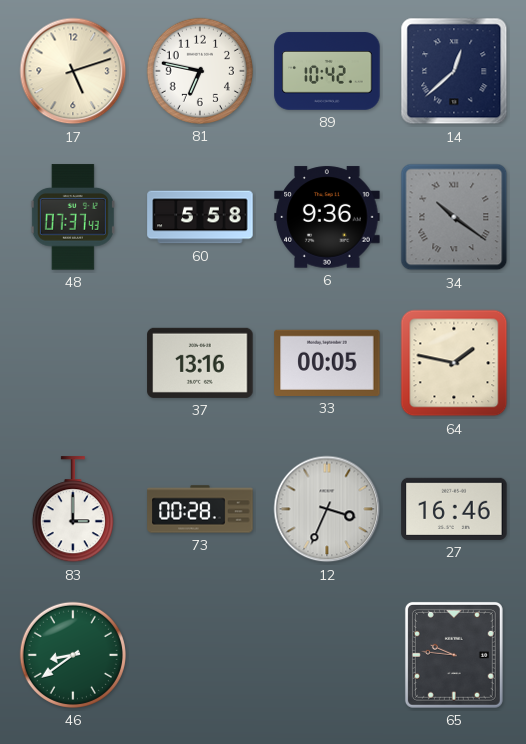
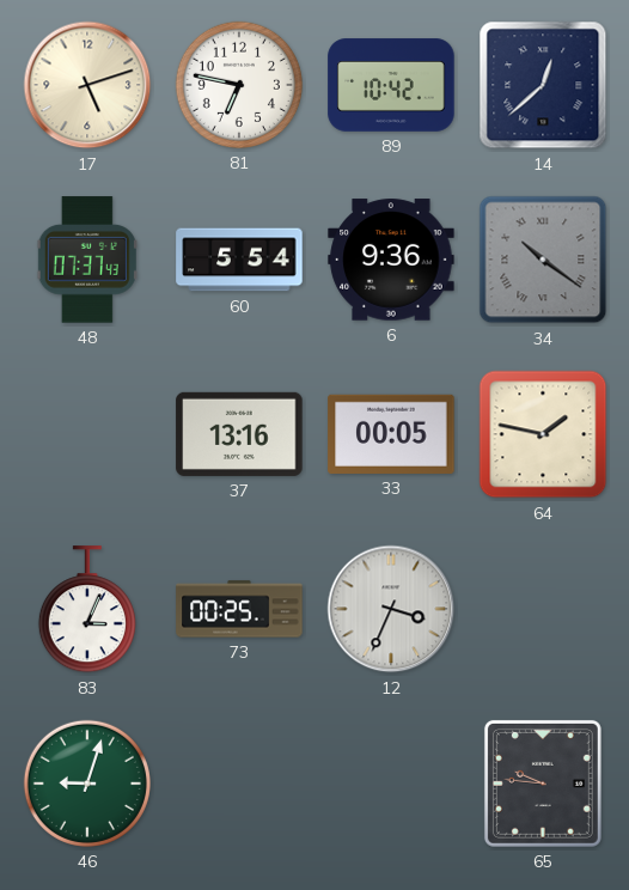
60: 5:58 -> 5:54 (239, 260)
83: 3:00 -> 3:04 (87, 610)
73: 00:28 -> 00:25 (239, 609)
27: 16:46 -> none (454, 509)
46: 8:39 -> 9:03 (87, 784)
